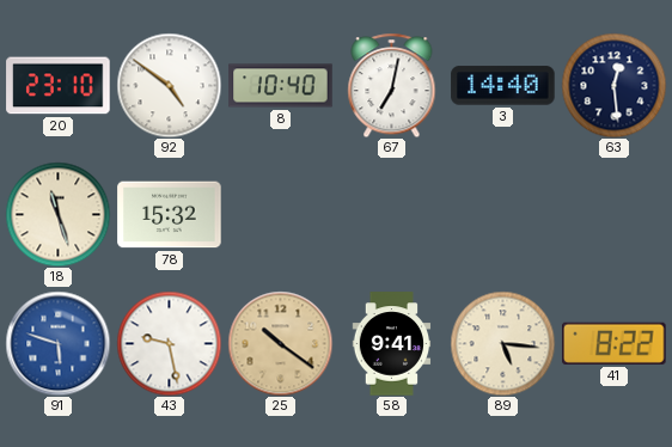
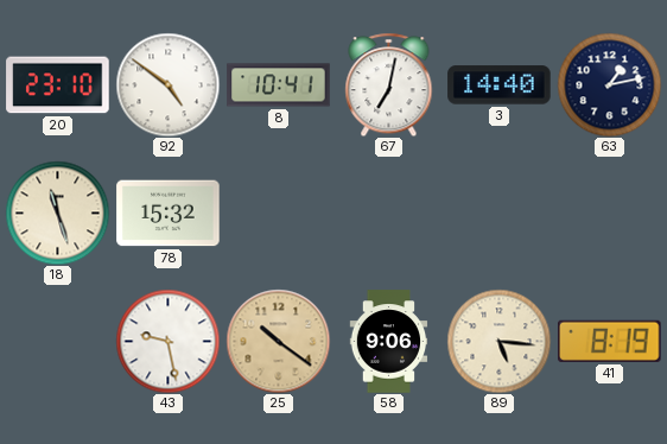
8: 10:40 -> 10:41 (279, 85)
63: 12:29 -> 1:13 (609, 84)
91: 5:48 -> none (57, 343)
58: 9:41 -> 9:06 (389, 342)
41: 8:22 -> 8:19 (610, 341)
